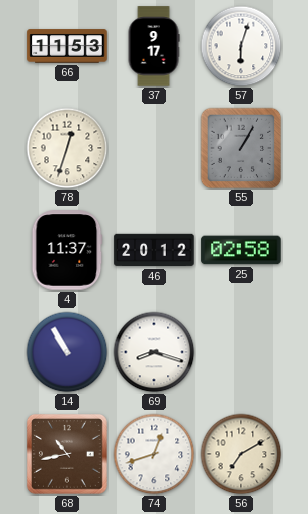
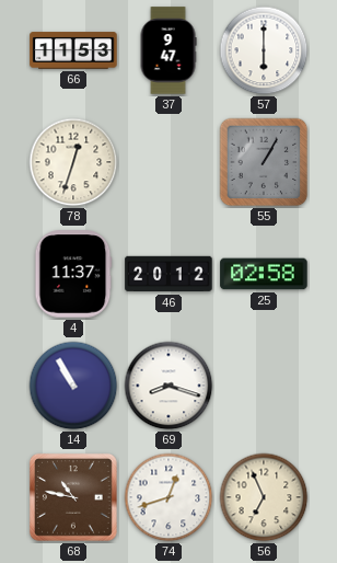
37: 9:17 -> 9:47 (168, 50)
57: 6:03 -> 6:00 (264, 50)
68: 10:43 -> 10:47 (73, 497)
56: 7:10 -> 6:56 (264, 497)
